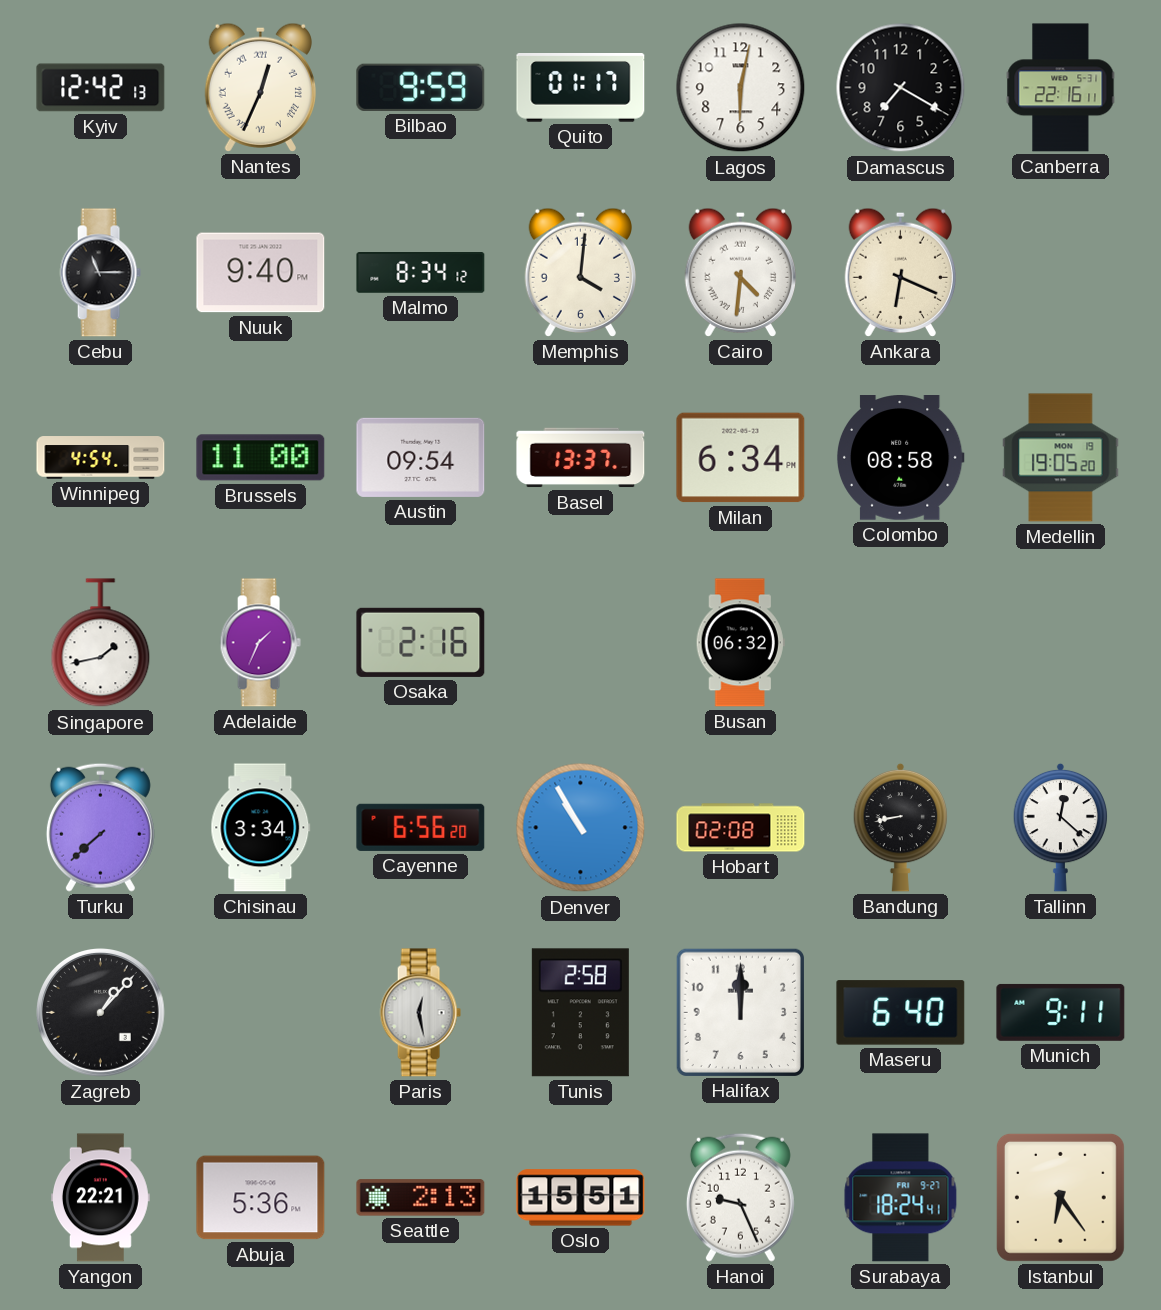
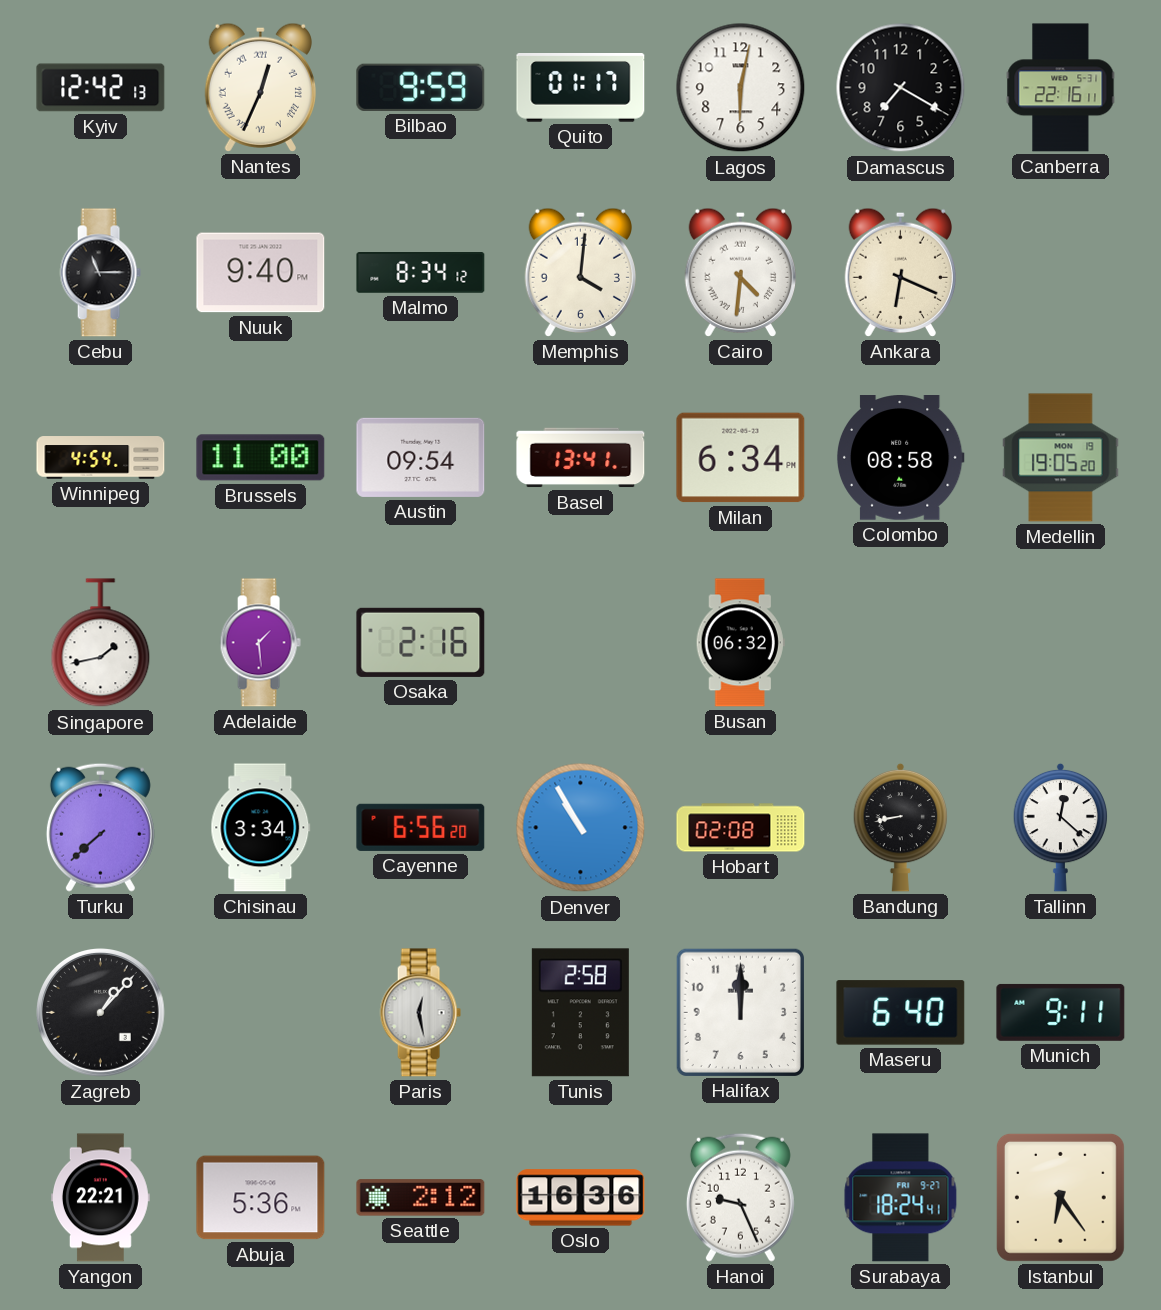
Basel: 13:37 -> 13:41 (581, 458)
Adelaide: 1:34 -> 1:29 (260, 643)
Seattle: 2:13 -> 2:12 (421, 1198)
Oslo: 15:51 -> 16:36 (581, 1198)
